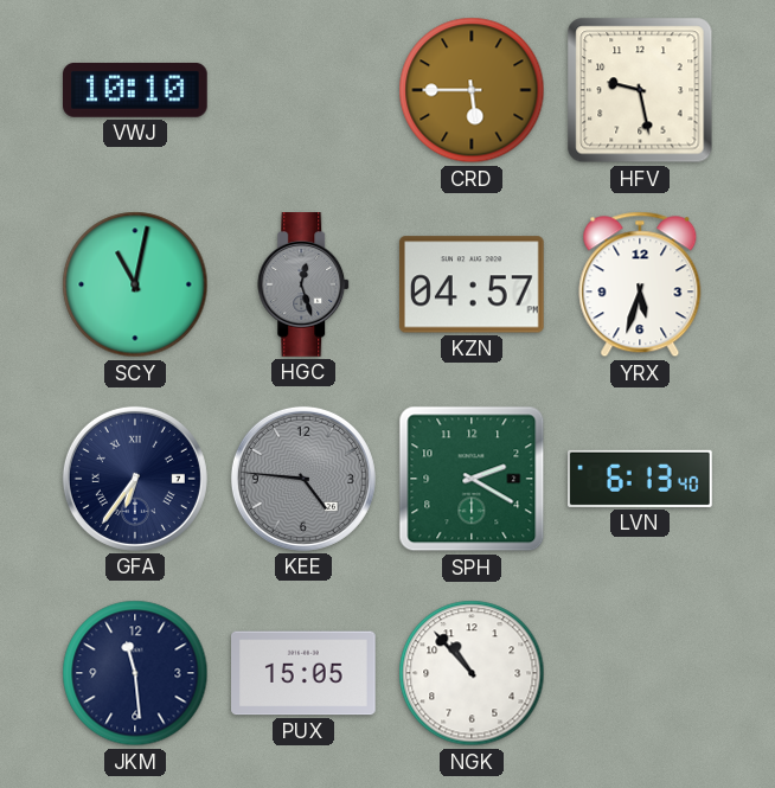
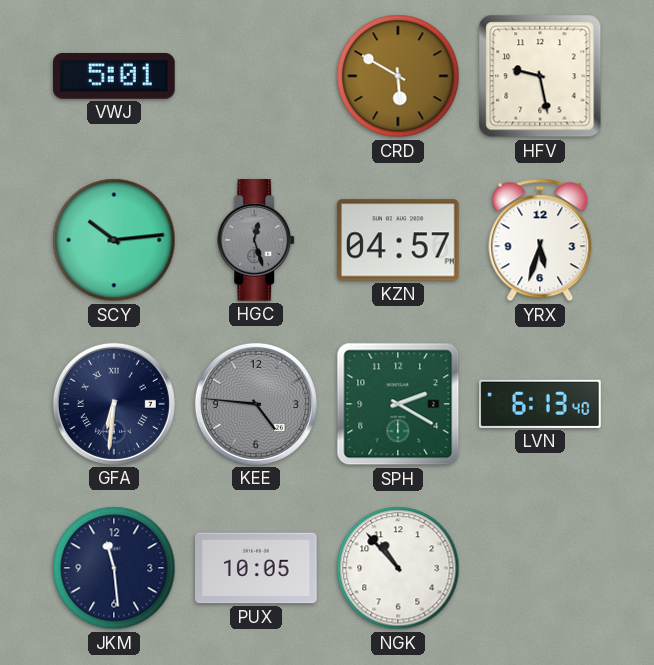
VWJ: 10:10 -> 5:01 (115, 76)
CRD: 5:45 -> 5:50 (398, 76)
SCY: 11:02 -> 10:14 (114, 240)
GFA: 6:36 -> 6:31 (114, 404)
PUX: 15:05 -> 10:05 (257, 568)
